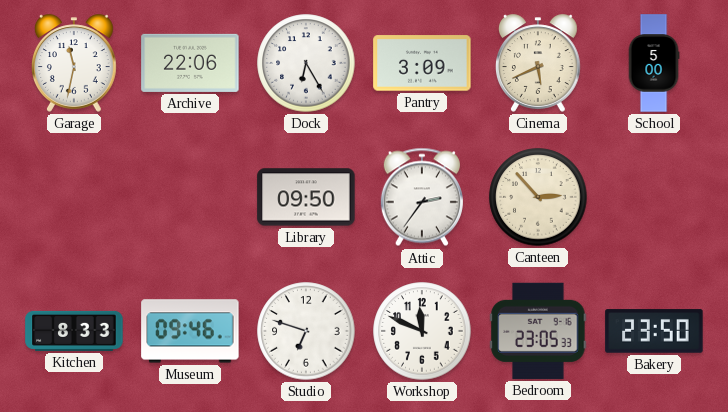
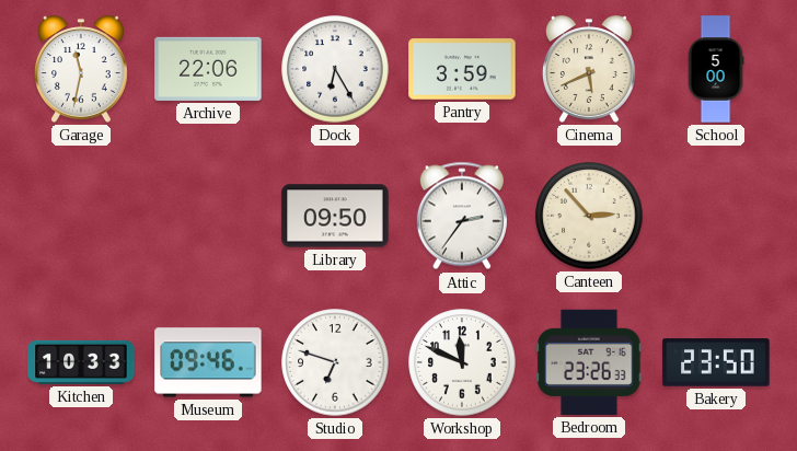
Pantry: 3:09 -> 3:59 (462, 69)
Kitchen: 8:33 -> 10:33 (81, 362)
Bedroom: 23:05 -> 23:26 (589, 362)
